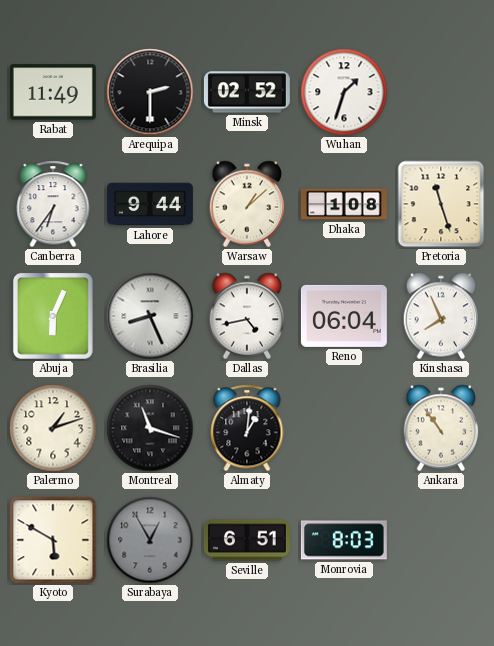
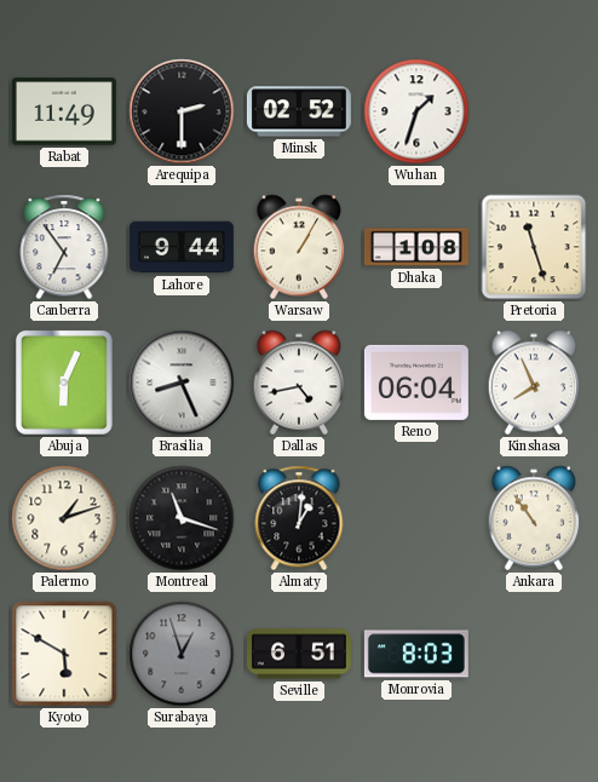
Canberra: 6:36 -> 6:54 (64, 247)
Warsaw: 1:08 -> 1:05 (299, 247)
Surabaya: 12:55 -> 12:57 (182, 654)
